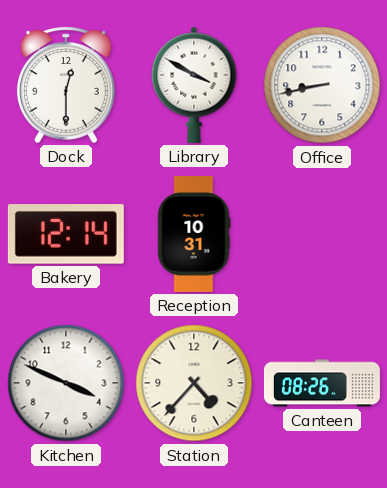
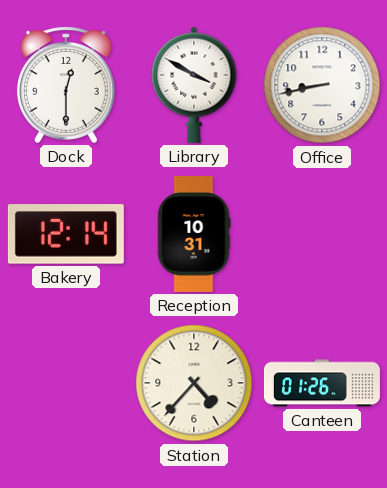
Kitchen: 3:49 -> none (66, 383)
Canteen: 08:26 -> 01:26 (322, 383)
